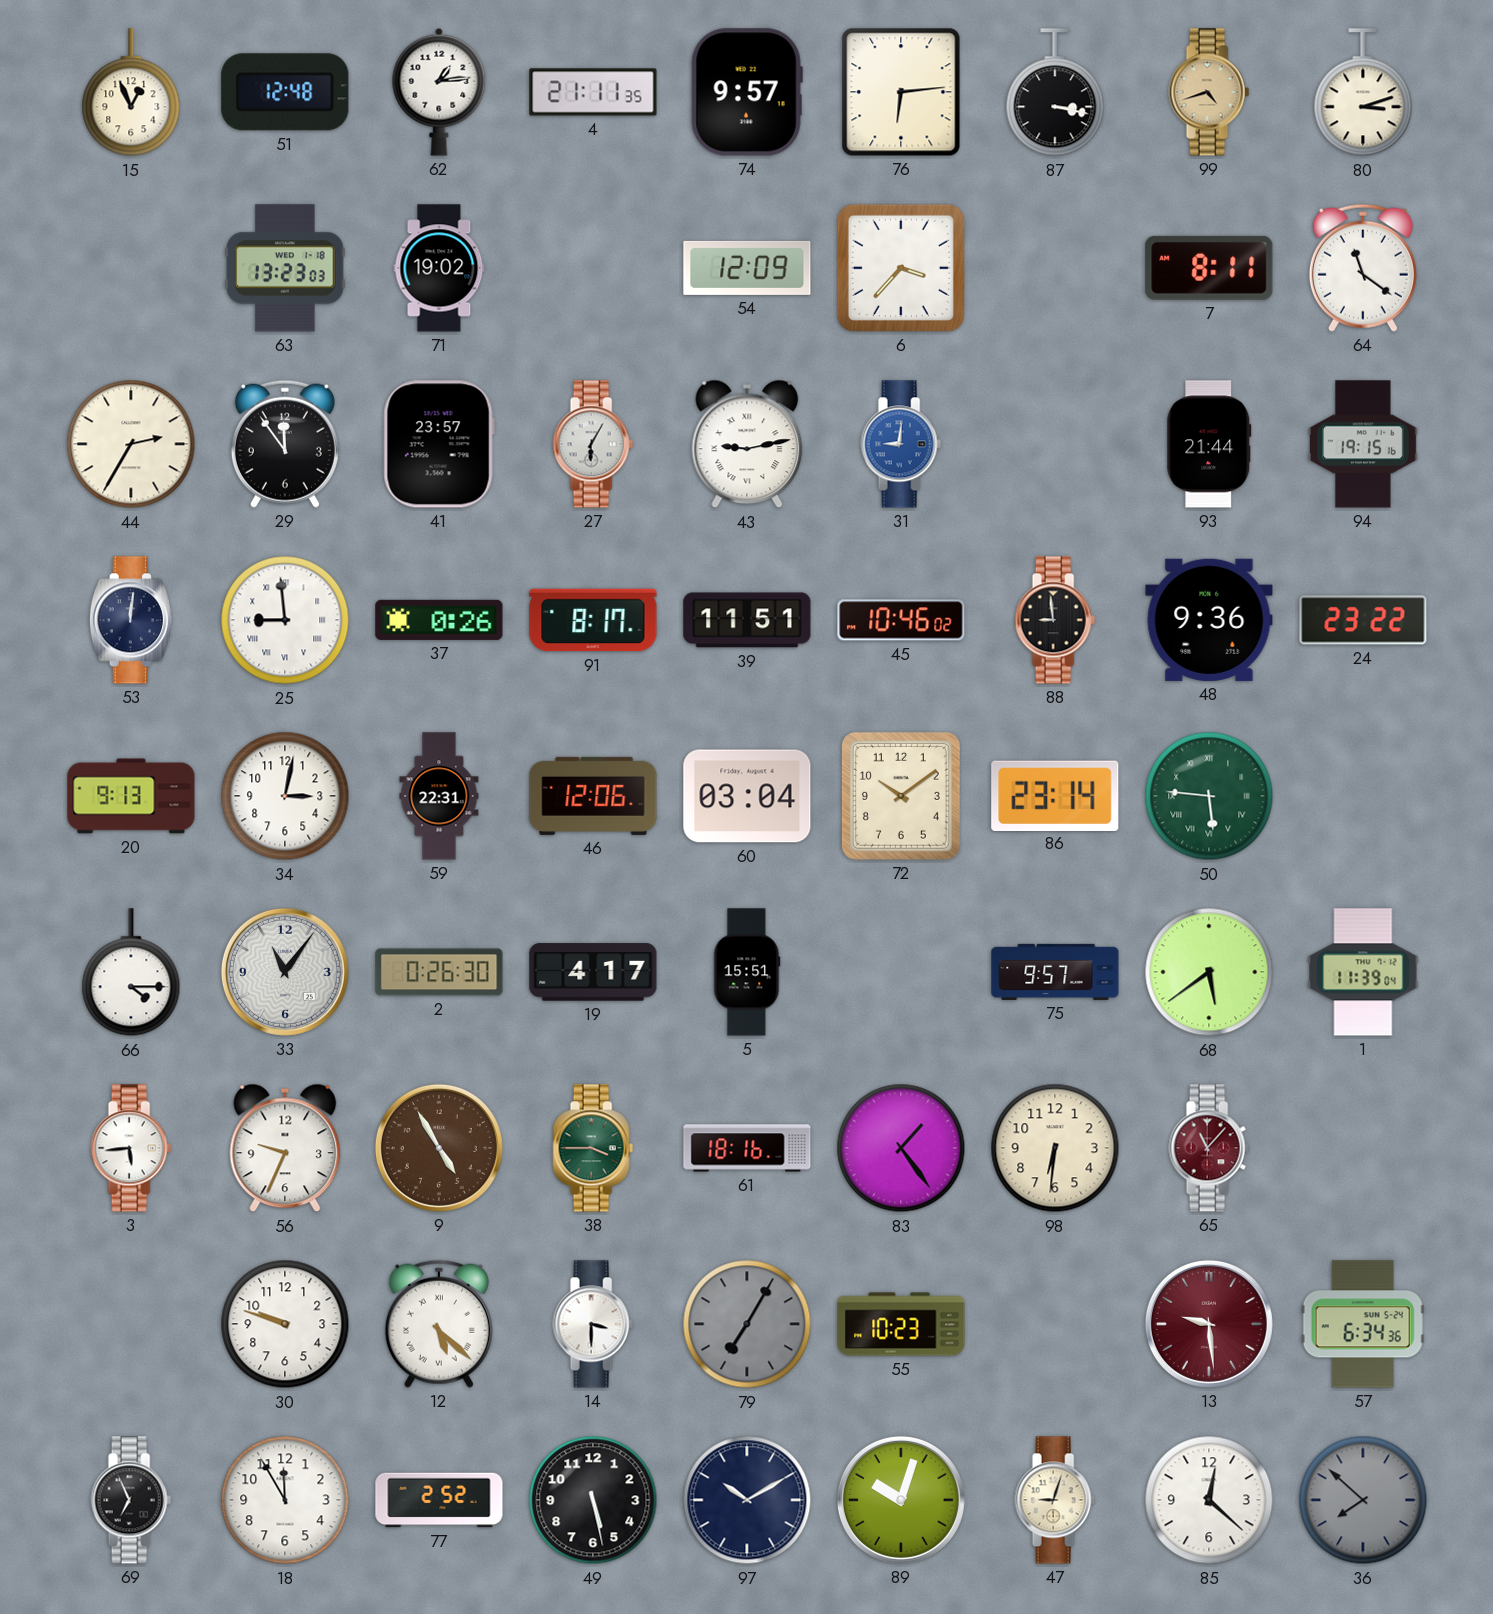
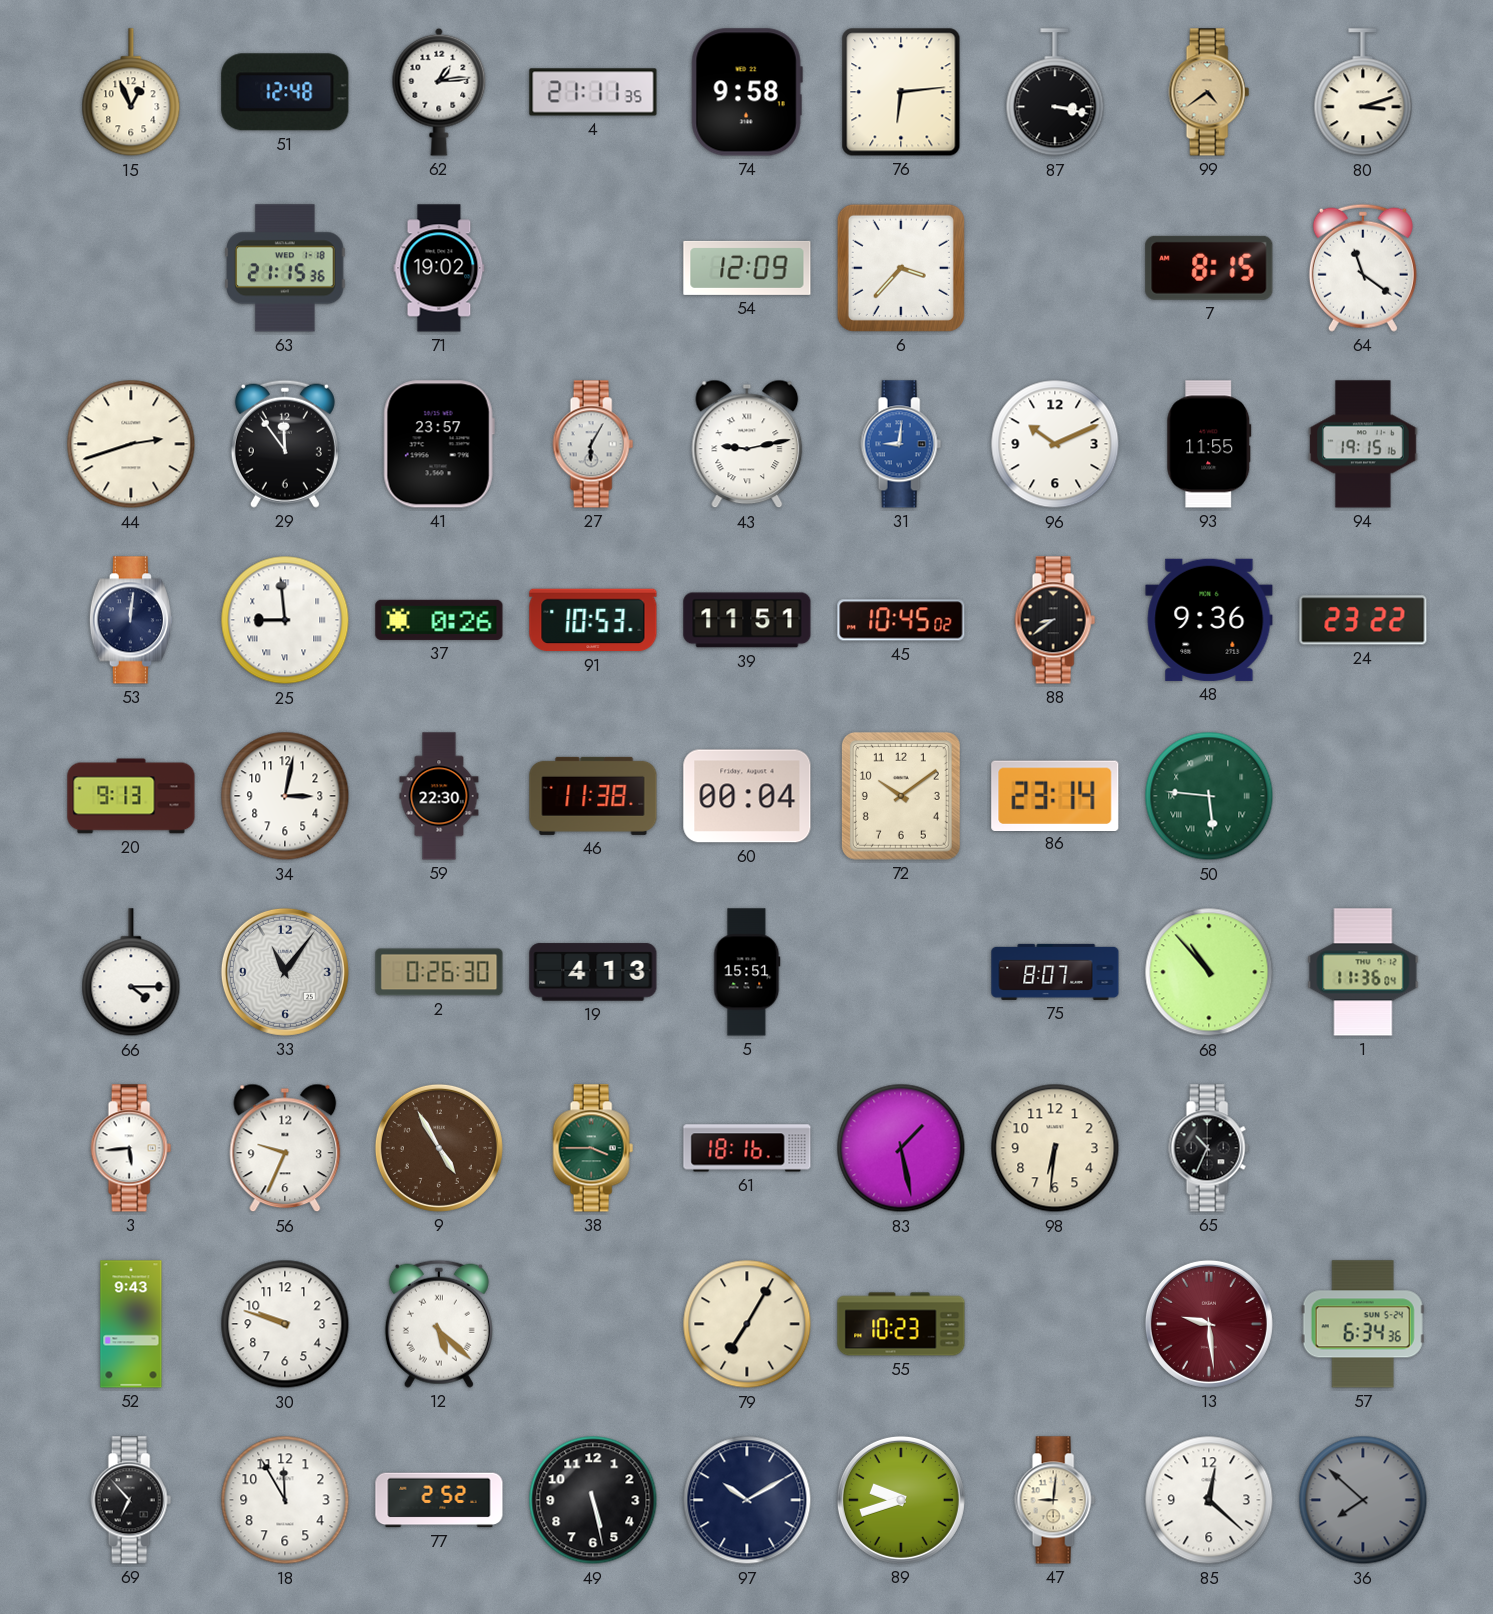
74: 9:57 -> 9:58 (747, 92)
99: 4:42 -> 4:39 (1209, 92)
63: 13:23 -> 21:15 (285, 268)
7: 8:11 -> 8:15 (1209, 268)
44: 2:35 -> 2:42 (131, 444)
96: none -> 10:11 (1055, 444)
93: 21:44 -> 11:55 (1209, 444)
91: 8:17 -> 10:53 (593, 620)
45: 10:46 -> 10:45 (901, 620)
88: 8:59 -> 8:39 (1055, 620)
59: 22:31 -> 22:30 (439, 796)
46: 12:06 -> 11:38 (593, 796)
60: 03:04 -> 00:04 (747, 796)
19: 4:17 -> 4:13 (593, 972)
75: 9:57 -> 8:07 (1055, 972)
68: 5:39 -> 10:53 (1209, 972)
1: 11:39 -> 11:36 (1363, 972)
83: 1:24 -> 1:28 (901, 1148)
65: 11:07 -> 10:34 (1209, 1148)
65 dial: burgundy -> black (1209, 1148)
52: none -> 9:43 (131, 1324)
14: 3:30 -> none (593, 1324)
79 dial: grey -> cream (747, 1324)
69: 6:56 -> 6:53 (131, 1500)
89: 10:03 -> 9:42 (901, 1500)
47: 9:03 -> 9:01 (1055, 1500)
